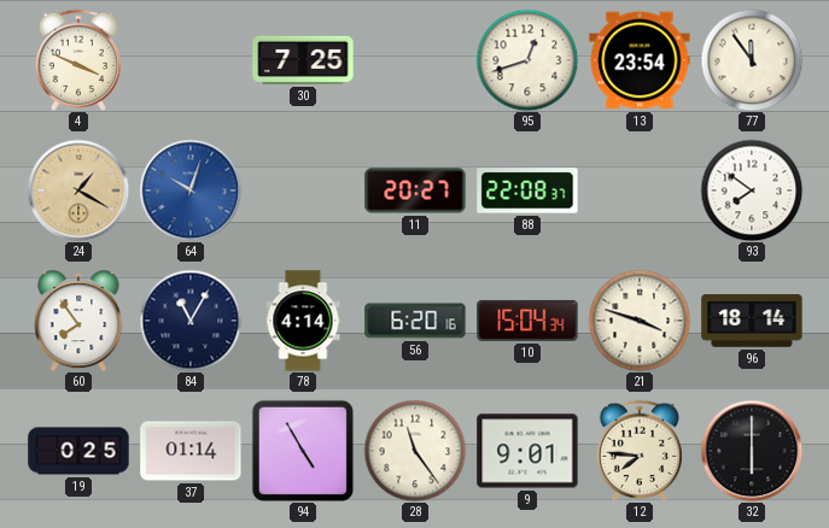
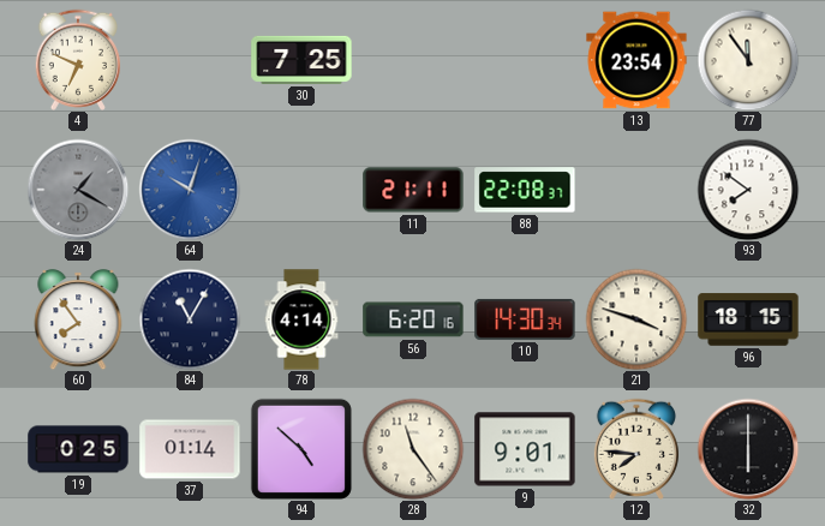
4: 3:49 -> 6:49 (77, 60)
95: 12:42 -> none (527, 60)
24 dial: champagne -> grey (78, 190)
11: 20:27 -> 21:11 (413, 190)
10: 15:04 -> 14:30 (525, 319)
96: 18:14 -> 18:15 (748, 319)
94: 4:55 -> 4:52 (301, 449)
